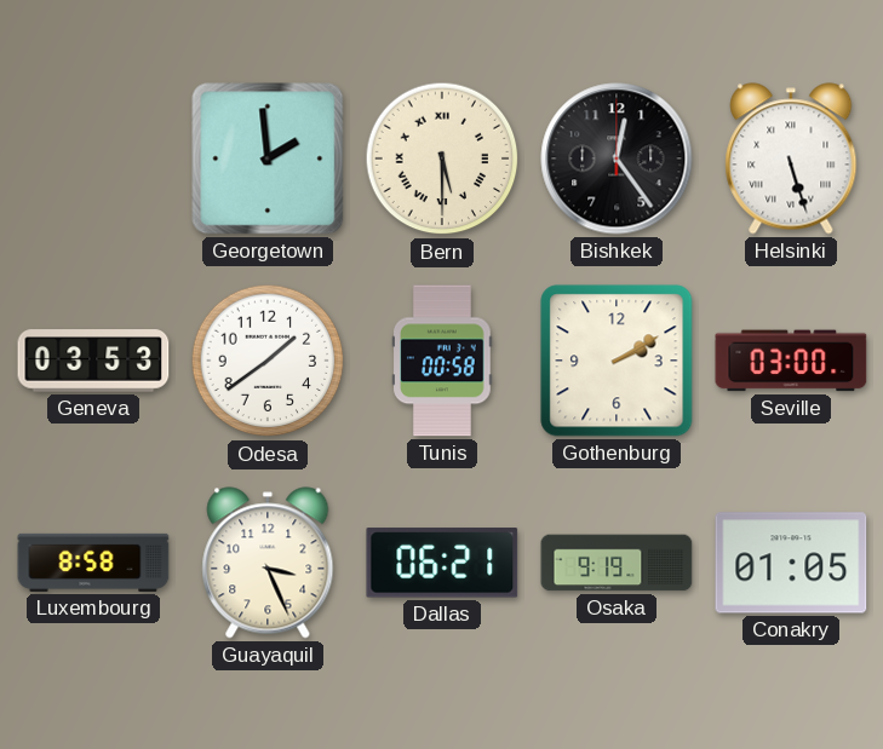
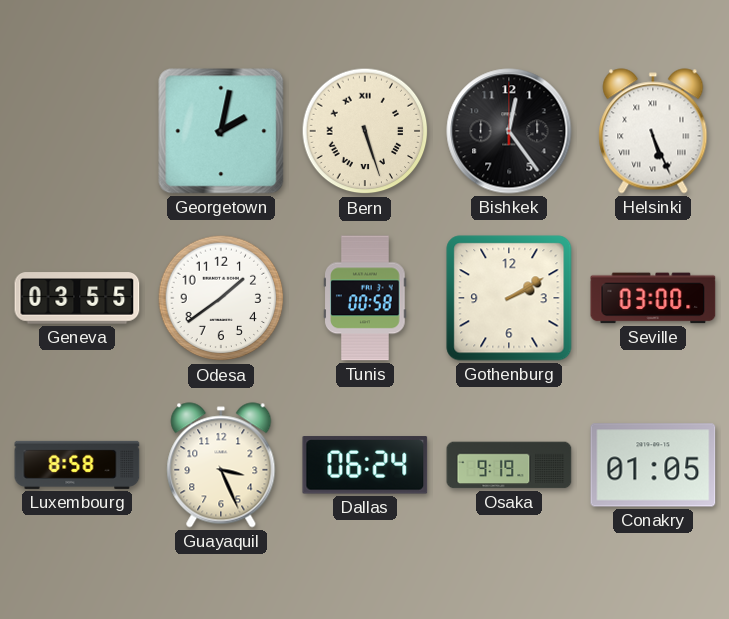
Georgetown: 1:59 -> 2:02 (221, 131)
Bern: 5:30 -> 5:27 (365, 131)
Helsinki: 5:27 -> 5:26 (653, 131)
Geneva: 03:53 -> 03:55 (77, 298)
Dallas: 06:21 -> 06:24 (365, 465)
